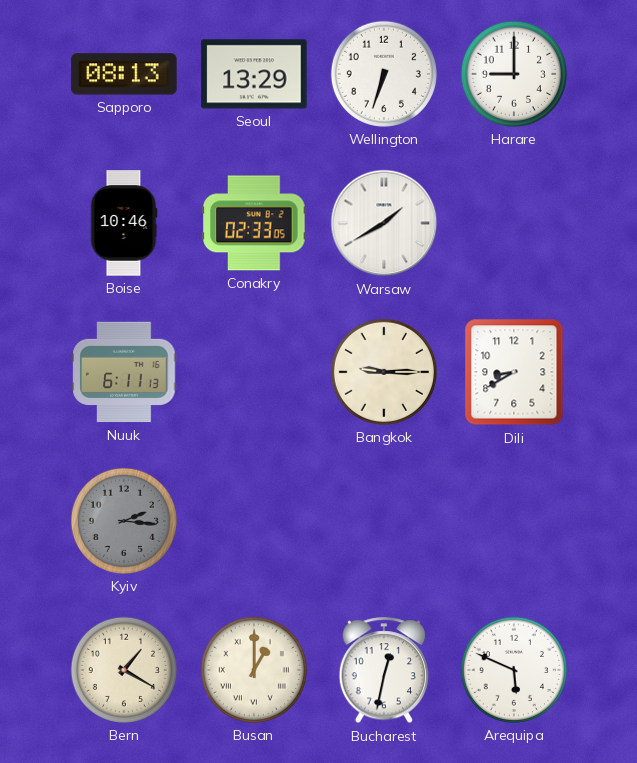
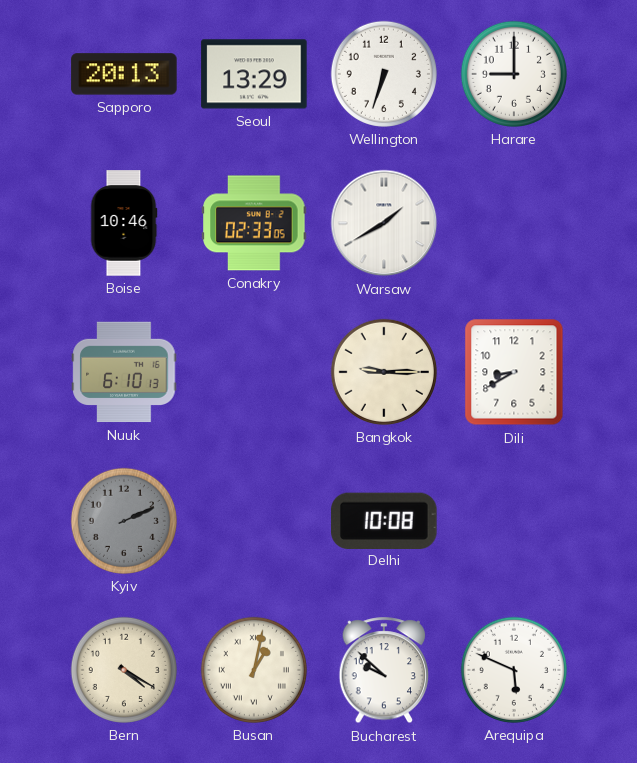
Sapporo: 08:13 -> 20:13 (124, 74)
Nuuk: 6:11 -> 6:10 (124, 372)
Kyiv: 2:16 -> 2:11 (124, 521)
Delhi: none -> 10:08 (384, 520)
Bern: 1:20 -> 4:20 (124, 670)
Busan: 1:00 -> 1:02 (254, 670)
Bucharest: 12:32 -> 9:52 (384, 671)
